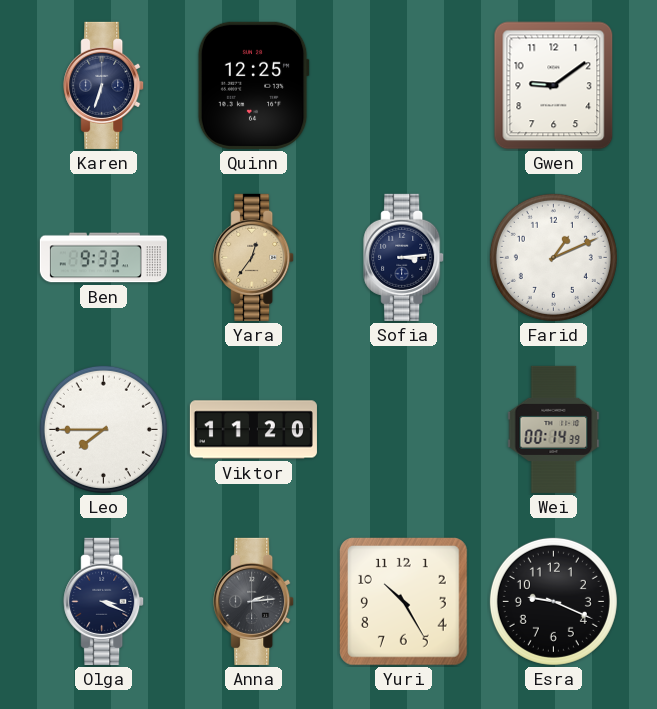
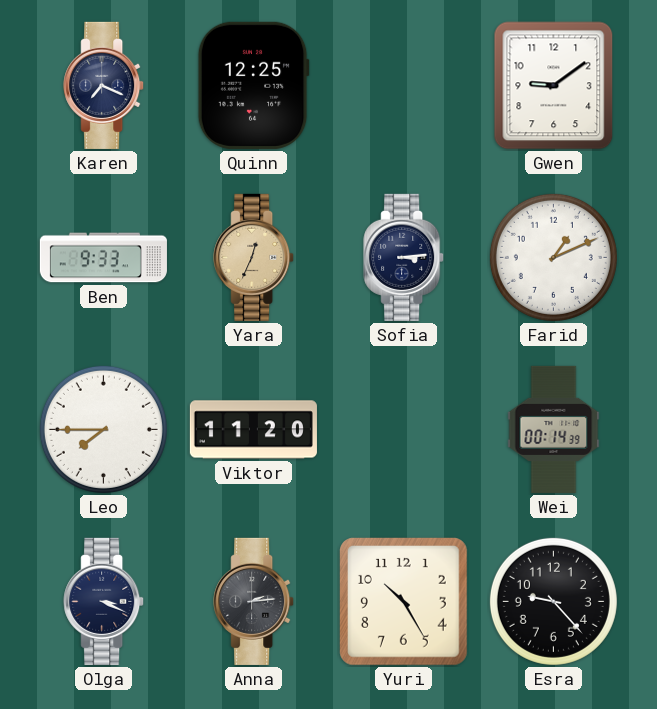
Karen: 6:33 -> 7:19 (104, 85)
Yara: 12:36 -> 12:34 (254, 257)
Esra: 9:19 -> 9:23 (553, 601)
